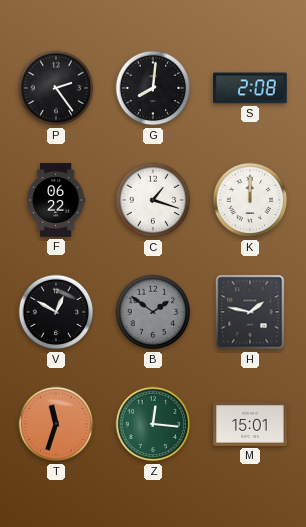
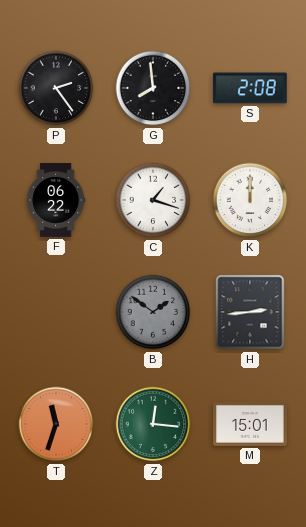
G: 8:01 -> 7:59 (153, 88)
V: 12:50 -> none (56, 312)
H: 1:47 -> 2:44 (250, 312)
